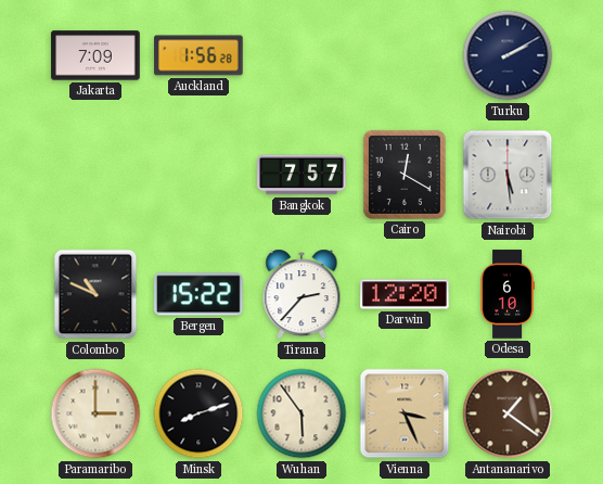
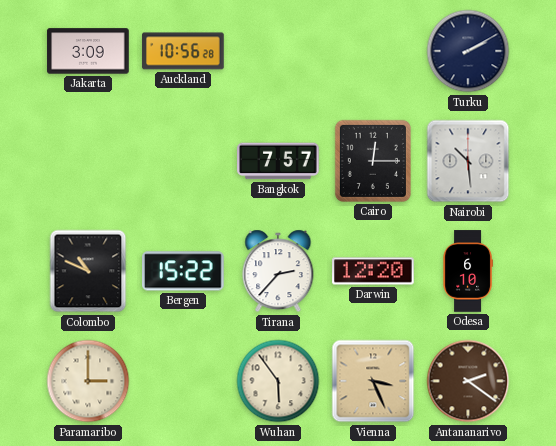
Jakarta: 7:09 -> 3:09 (88, 51)
Auckland: 1:56 -> 10:56 (183, 51)
Cairo: 12:20 -> 12:15 (373, 161)
Nairobi: 5:29 -> 10:29 (468, 161)
Minsk: 8:12 -> none (198, 413)
Antananarivo: 1:21 -> 2:21 (468, 381)
